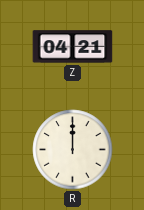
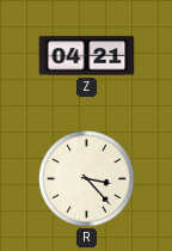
R: 12:00 -> 3:23 (87, 179)
